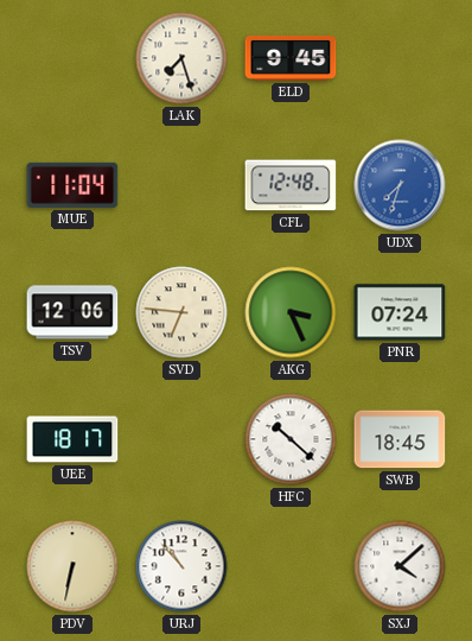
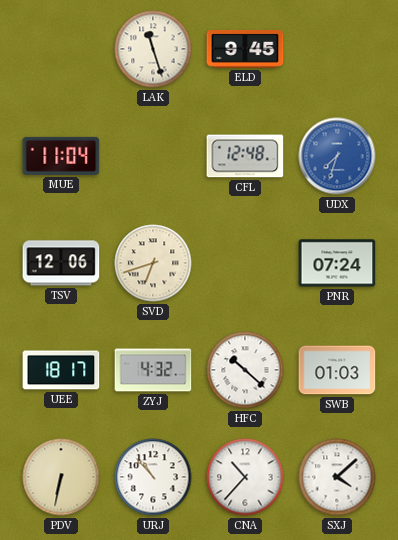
LAK: 7:27 -> 11:27 (153, 49)
SVD: 6:46 -> 6:42 (153, 263)
AKG: 3:26 -> none (291, 312)
ZYJ: none -> 4:32 (153, 370)
SWB: 18:45 -> 01:03 (337, 370)
CNA: none -> 10:37 (245, 477)
